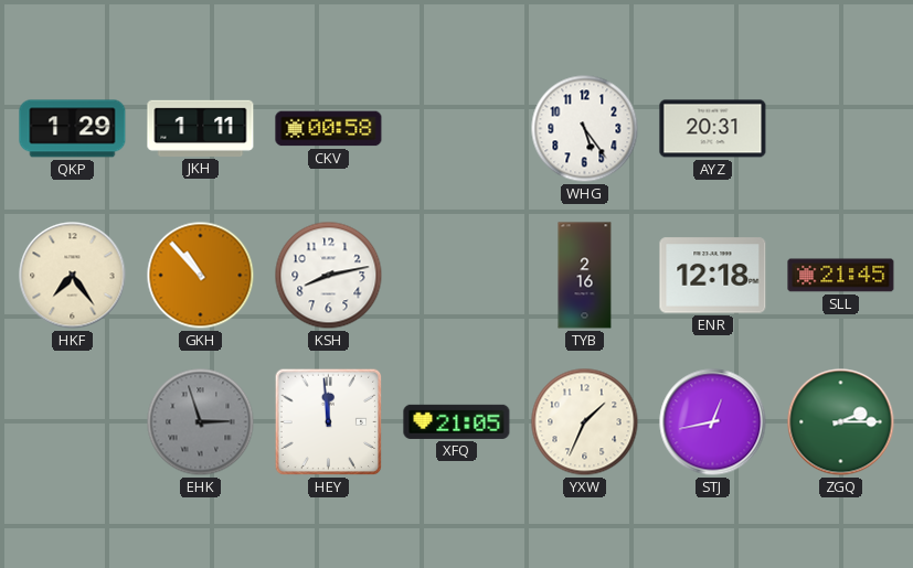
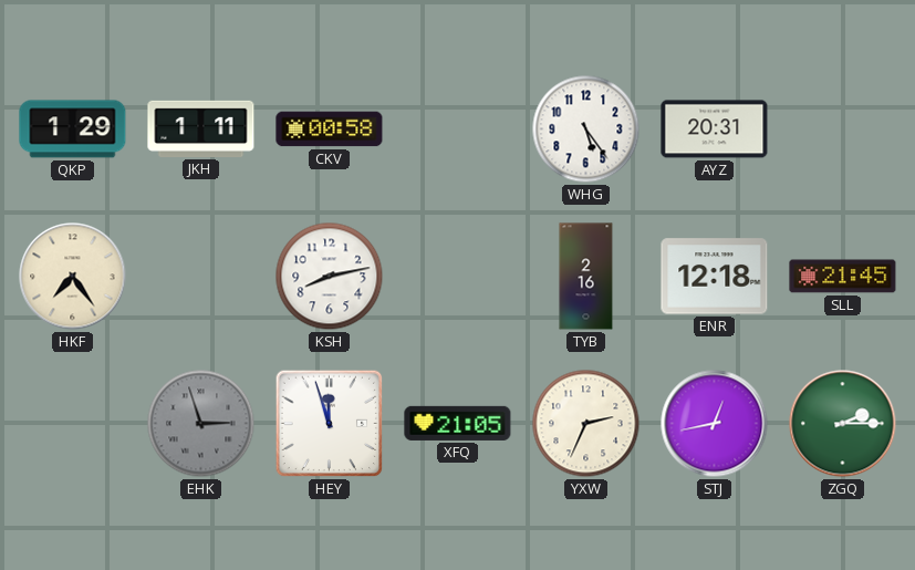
GKH: 10:53 -> none (201, 276)
HEY: 11:59 -> 11:57 (330, 424)
YXW: 1:34 -> 2:34 (586, 424)
